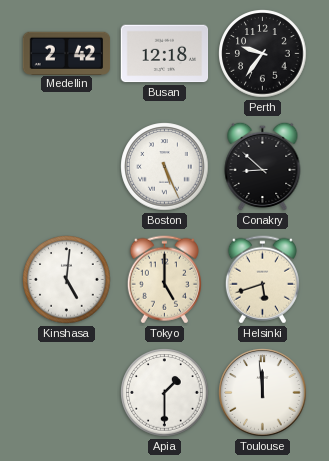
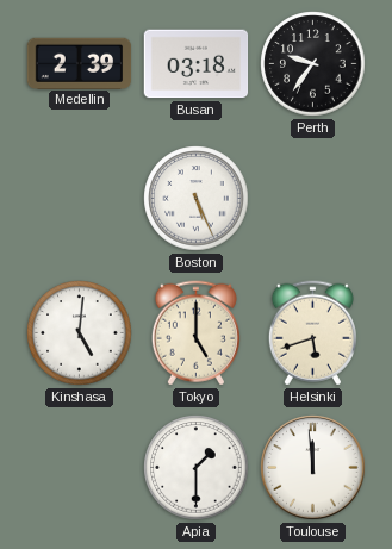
Medellin: 2:42 -> 2:39 (80, 63)
Busan: 12:18 -> 03:18 (197, 64)
Conakry: 8:52 -> none (263, 166)
